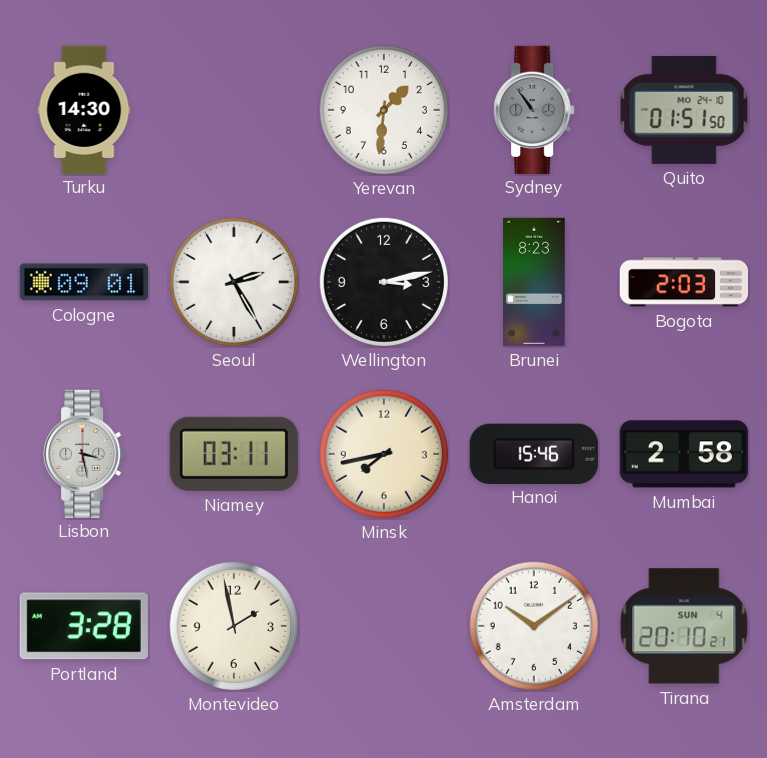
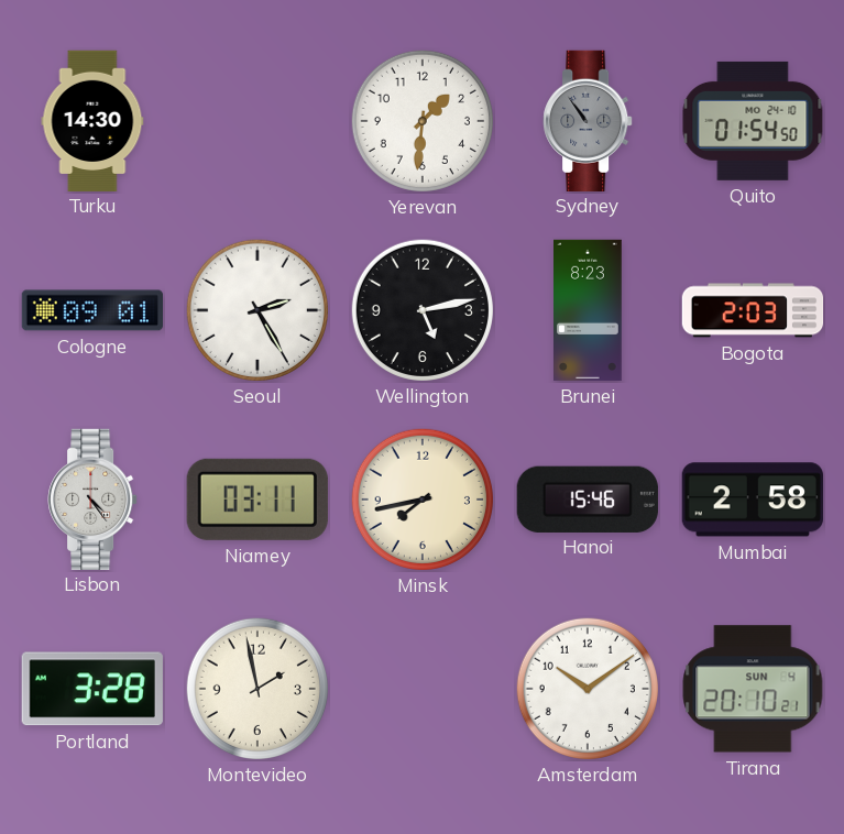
Quito: 01:51 -> 01:54 (753, 121)
Wellington: 3:13 -> 5:13 (423, 310)
Lisbon: 3:28 -> 4:24 (92, 498)
